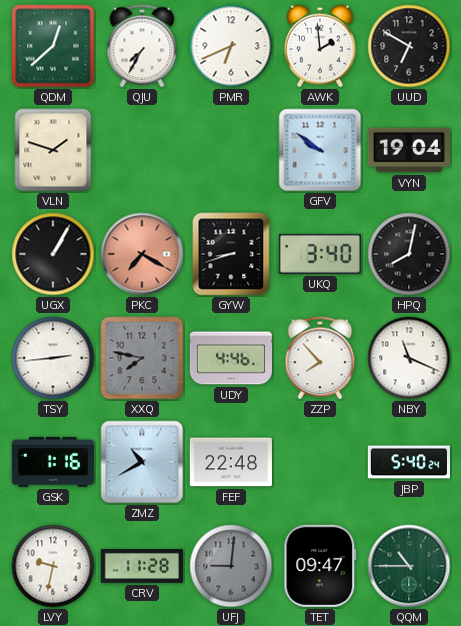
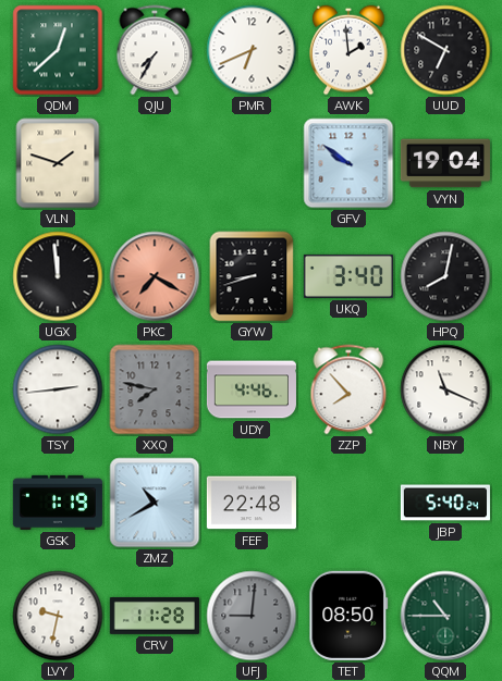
UGX: 1:05 -> 11:59 (58, 276)
GSK: 1:16 -> 1:19 (58, 503)
TET: 09:47 -> 08:50 (348, 616)
